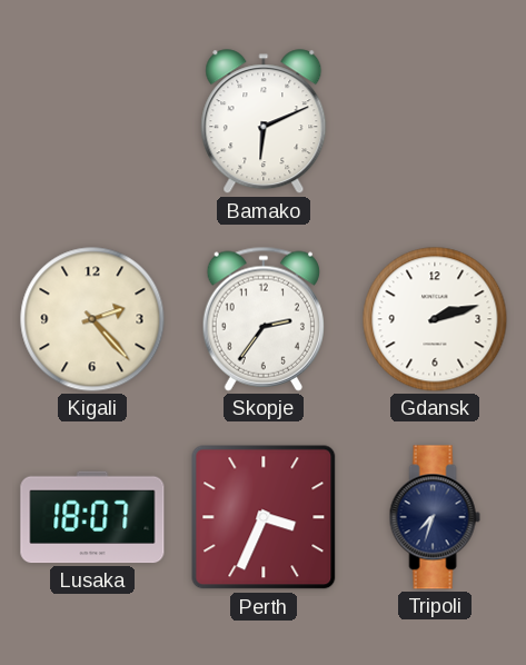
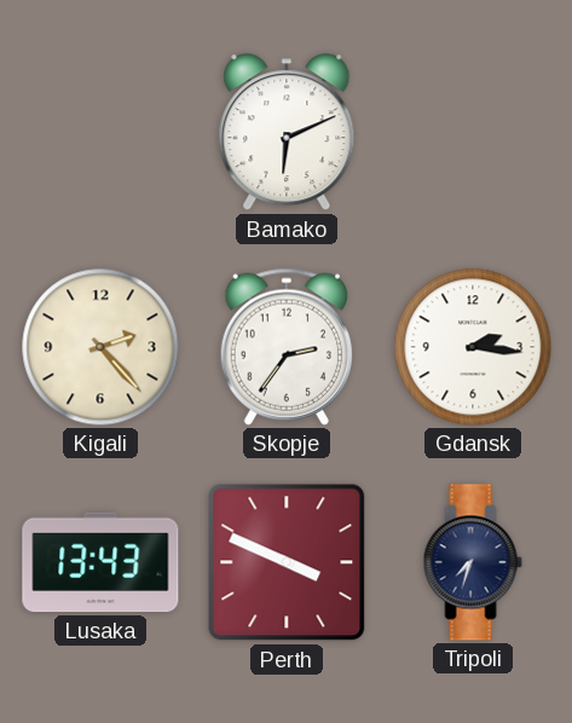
Gdansk: 2:12 -> 2:16 (473, 347)
Lusaka: 18:07 -> 13:43 (100, 562)
Perth: 3:34 -> 3:49 (287, 562)
